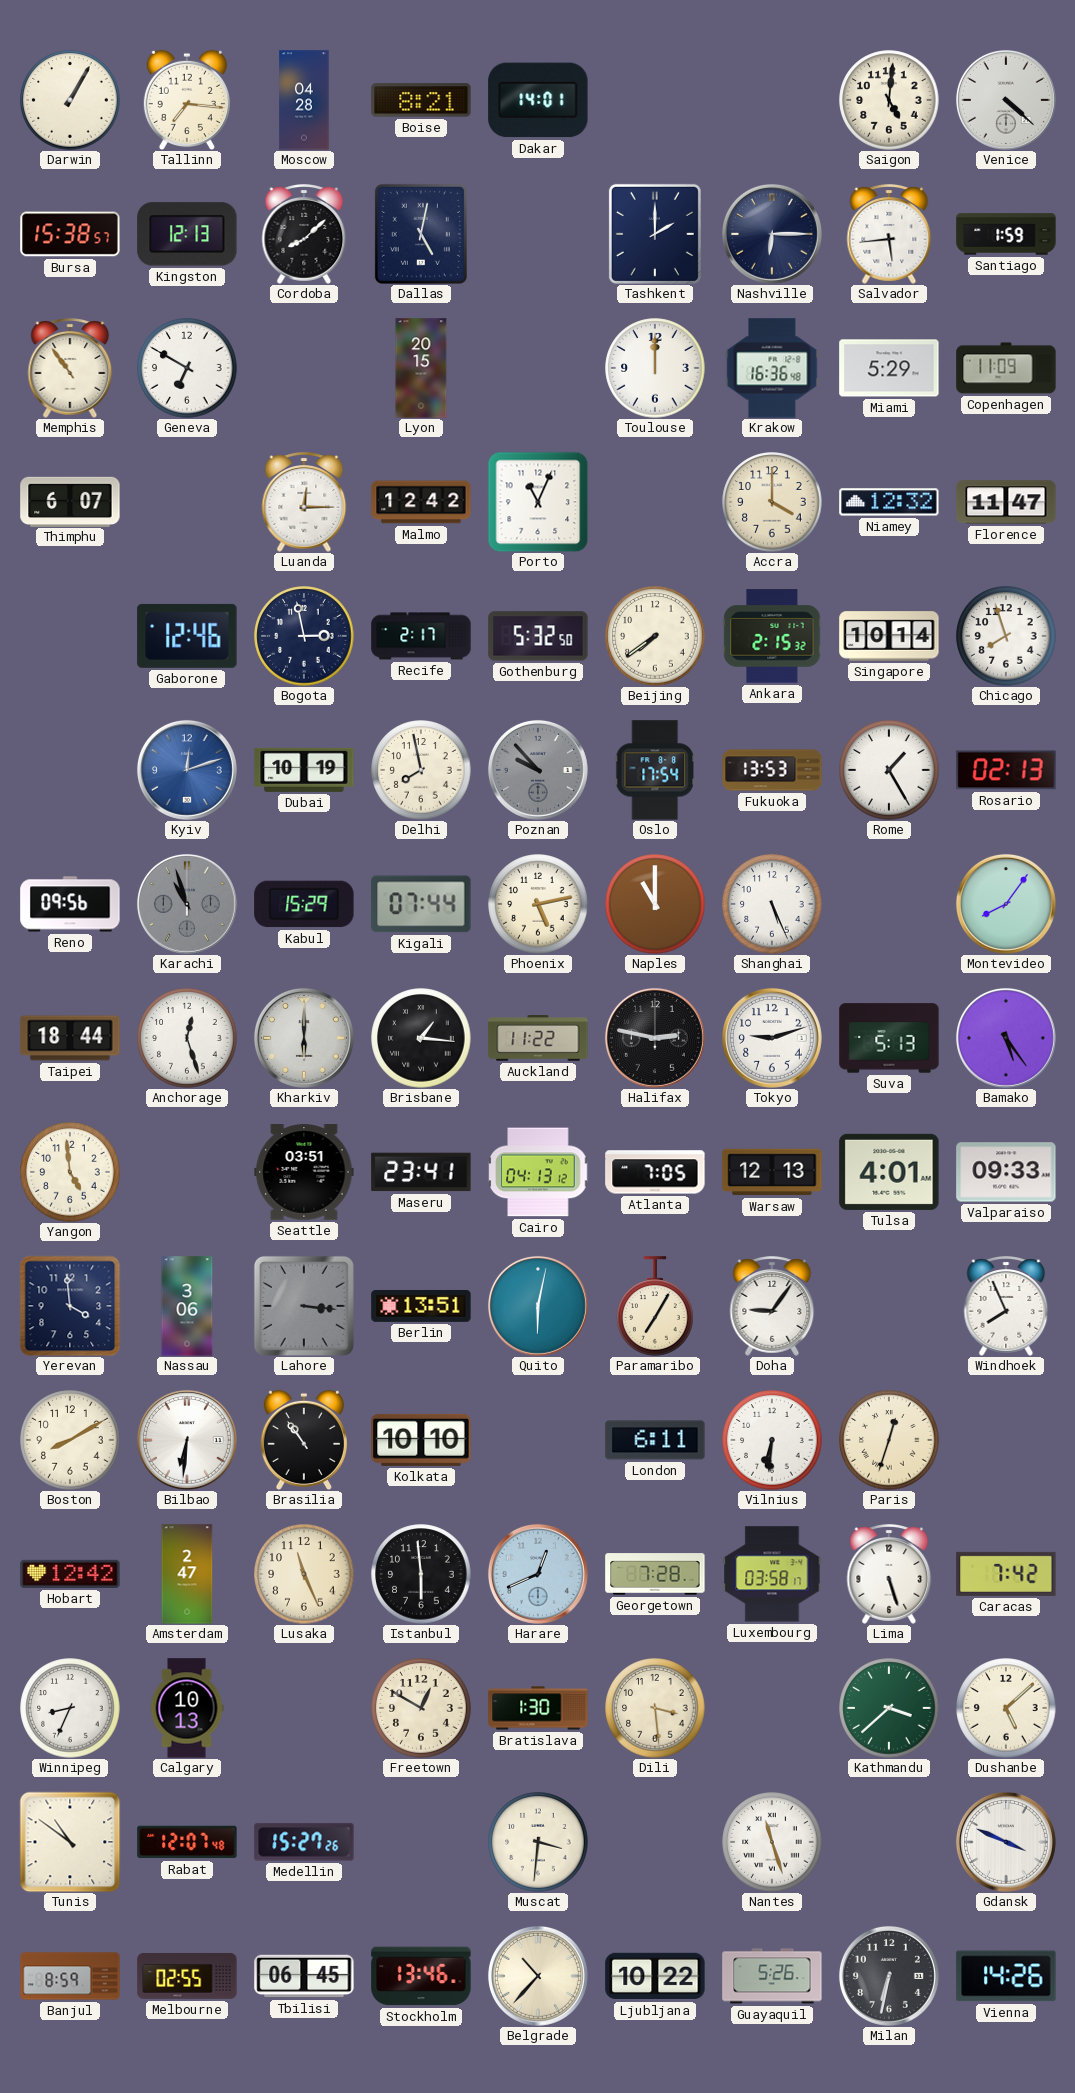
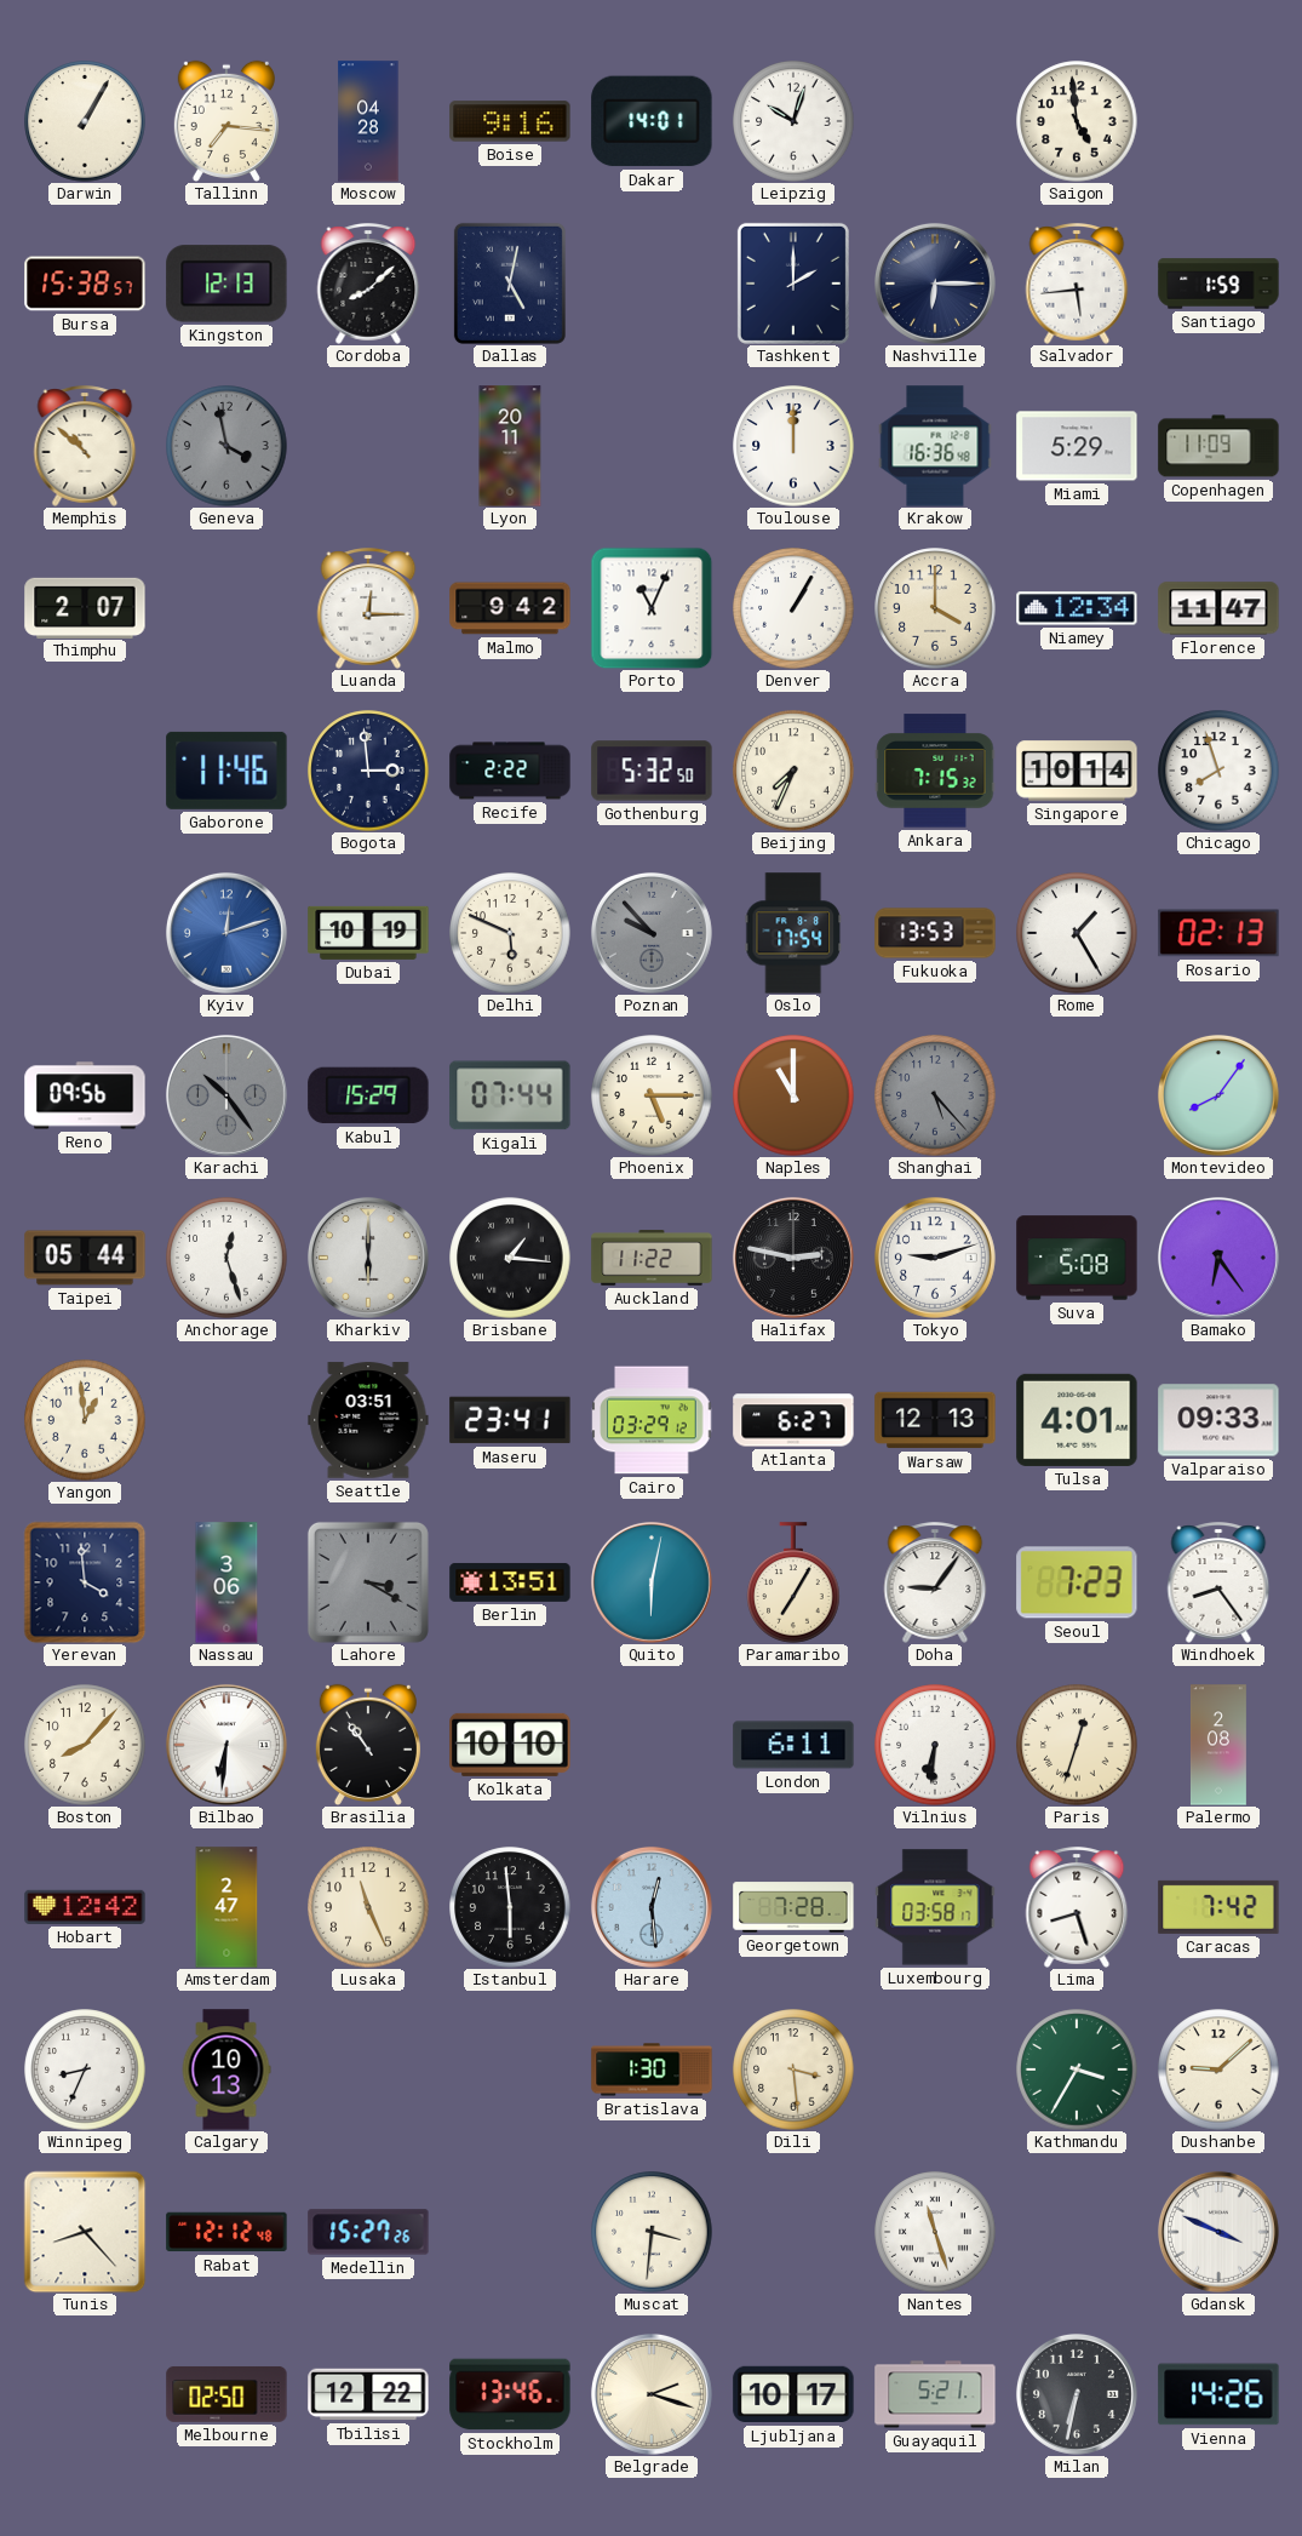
Boise: 8:21 -> 9:16 (510, 121)
Leipzig: none -> 10:03 (793, 121)
Saigon: 5:01 -> 4:59 (1077, 121)
Venice: 4:22 -> none (1006, 100)
Memphis: 10:54 -> 10:52 (85, 446)
Geneva: 6:50 -> 3:58 (226, 446)
Geneva dial: white -> grey (226, 446)
Lyon: 20:15 -> 20:11 (510, 446)
Thimphu: 6:07 -> 2:07 (85, 607)
Malmo: 12:42 -> 9:42 (510, 608)
Denver: none -> 1:05 (793, 608)
Niamey: 12:32 -> 12:34 (1077, 608)
Gaborone: 12:46 -> 11:46 (226, 771)
Bogota: 2:58 -> 2:59 (368, 771)
Recife: 2:17 -> 2:22 (510, 771)
Beijing: 7:39 -> 7:34 (793, 771)
Ankara: 2:15 -> 7:15 (935, 771)
Delhi: 7:58 -> 5:49 (510, 933)
Karachi: 10:57 -> 10:24 (226, 1095)
Phoenix: 5:13 -> 5:15 (652, 1095)
Shanghai: 5:26 -> 5:23 (935, 1095)
Shanghai dial: white -> grey (935, 1095)
Taipei: 18:44 -> 05:44 (85, 1258)
Suva: 5:13 -> 5:08 (1077, 1258)
Bamako: 5:24 -> 6:24 (1218, 1258)
Yangon: 4:59 -> 12:59 (85, 1420)
Cairo: 04:13 -> 03:29 (652, 1420)
Atlanta: 7:05 -> 6:27 (793, 1420)
Lahore: 3:16 -> 3:20 (368, 1582)
Seoul: none -> 7:23 (1077, 1582)
Windhoek: 7:56 -> 8:24 (1218, 1582)
Boston: 8:10 -> 8:07 (85, 1745)
Palermo: none -> 2:08 (1218, 1745)
Harare: 12:41 -> 12:29 (652, 1907)
Lima: 5:27 -> 8:27 (1077, 1907)
Freetown: 12:50 -> none (421, 1708)
Kathmandu: 3:38 -> 3:35 (1077, 2070)
Dushanbe: 5:08 -> 9:08 (1218, 2070)
Tunis: 10:51 -> 8:23 (85, 2232)
Rabat: 12:07 -> 12:12 (226, 2232)
Banjul: 8:59 -> none (70, 1976)
Melbourne: 02:55 -> 02:50 (226, 2394)
Tbilisi: 06:45 -> 12:22 (368, 2394)
Belgrade: 10:37 -> 2:18 (652, 2394)
Ljubljana: 10:22 -> 10:17 (793, 2394)
Guayaquil: 5:26 -> 5:21 (935, 2394)
